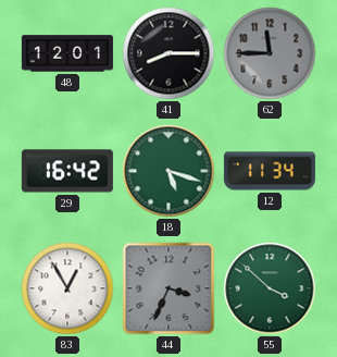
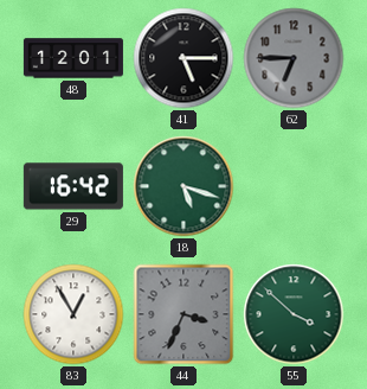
41: 8:15 -> 5:15 (183, 58)
62: 11:45 -> 6:45 (294, 58)
12: 11:34 -> none (270, 171)
